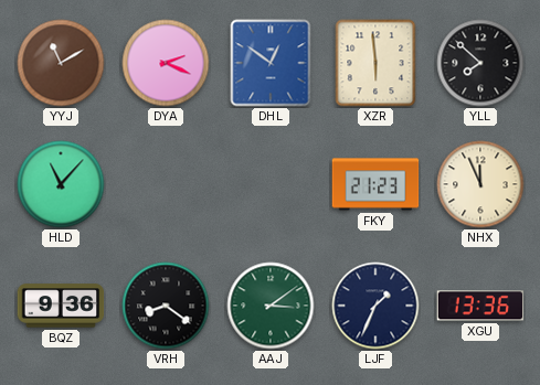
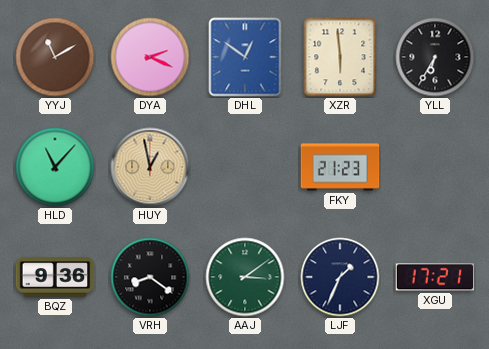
YLL: 7:52 -> 6:35 (435, 57)
HUY: none -> 12:58 (150, 167)
NHX: 11:56 -> none (480, 184)
XGU: 13:36 -> 17:21 (435, 277)
